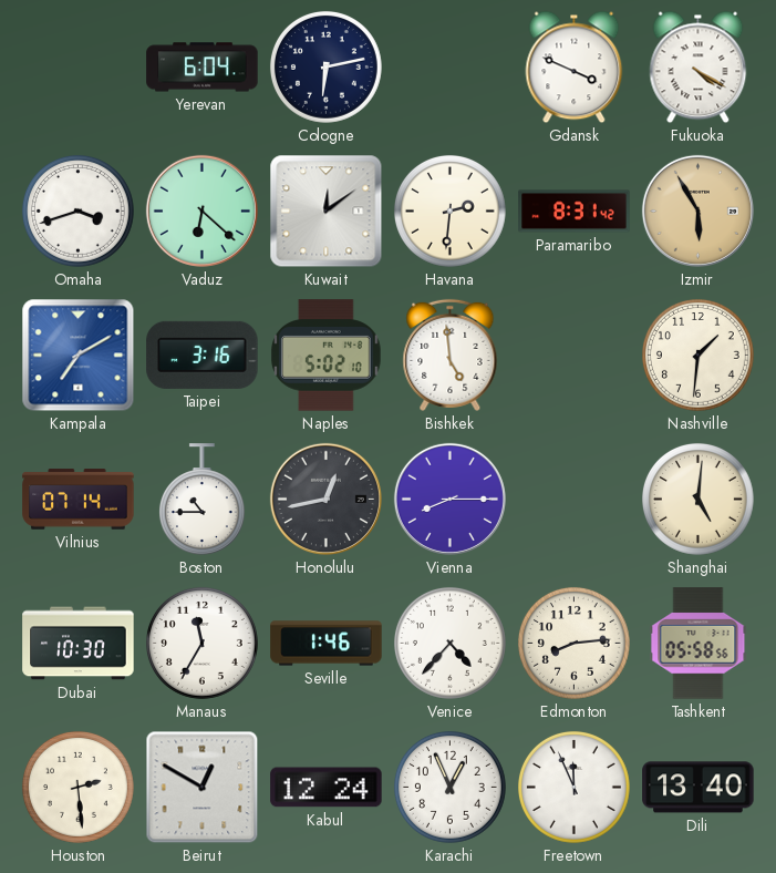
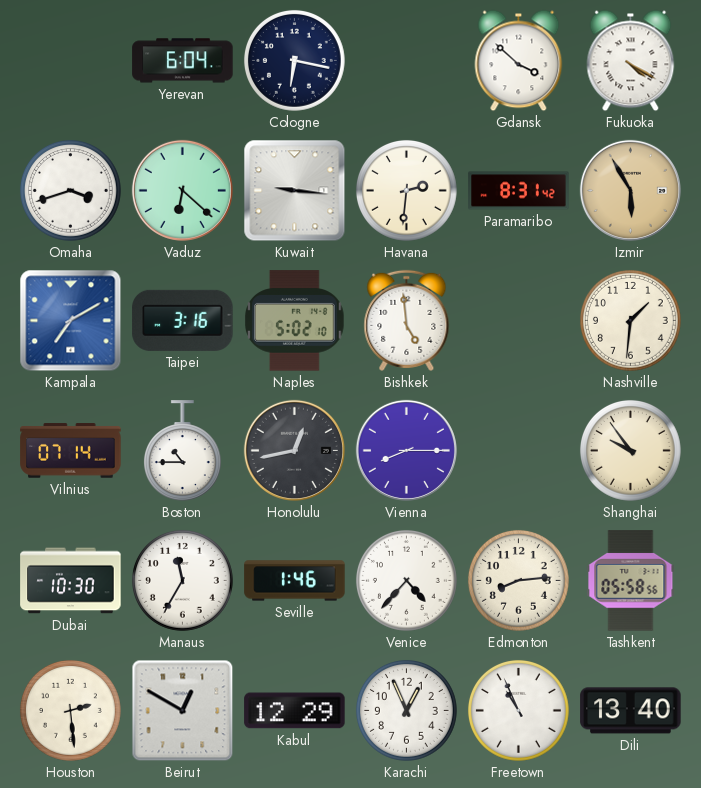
Cologne: 6:13 -> 6:17 (294, 60)
Gdansk: 3:49 -> 3:52 (519, 61)
Kuwait: 12:09 -> 9:16 (295, 191)
Shanghai: 5:01 -> 9:54 (630, 450)
Kabul: 12:24 -> 12:29 (295, 711)
Freetown: 11:56 -> 10:56 (518, 710)
